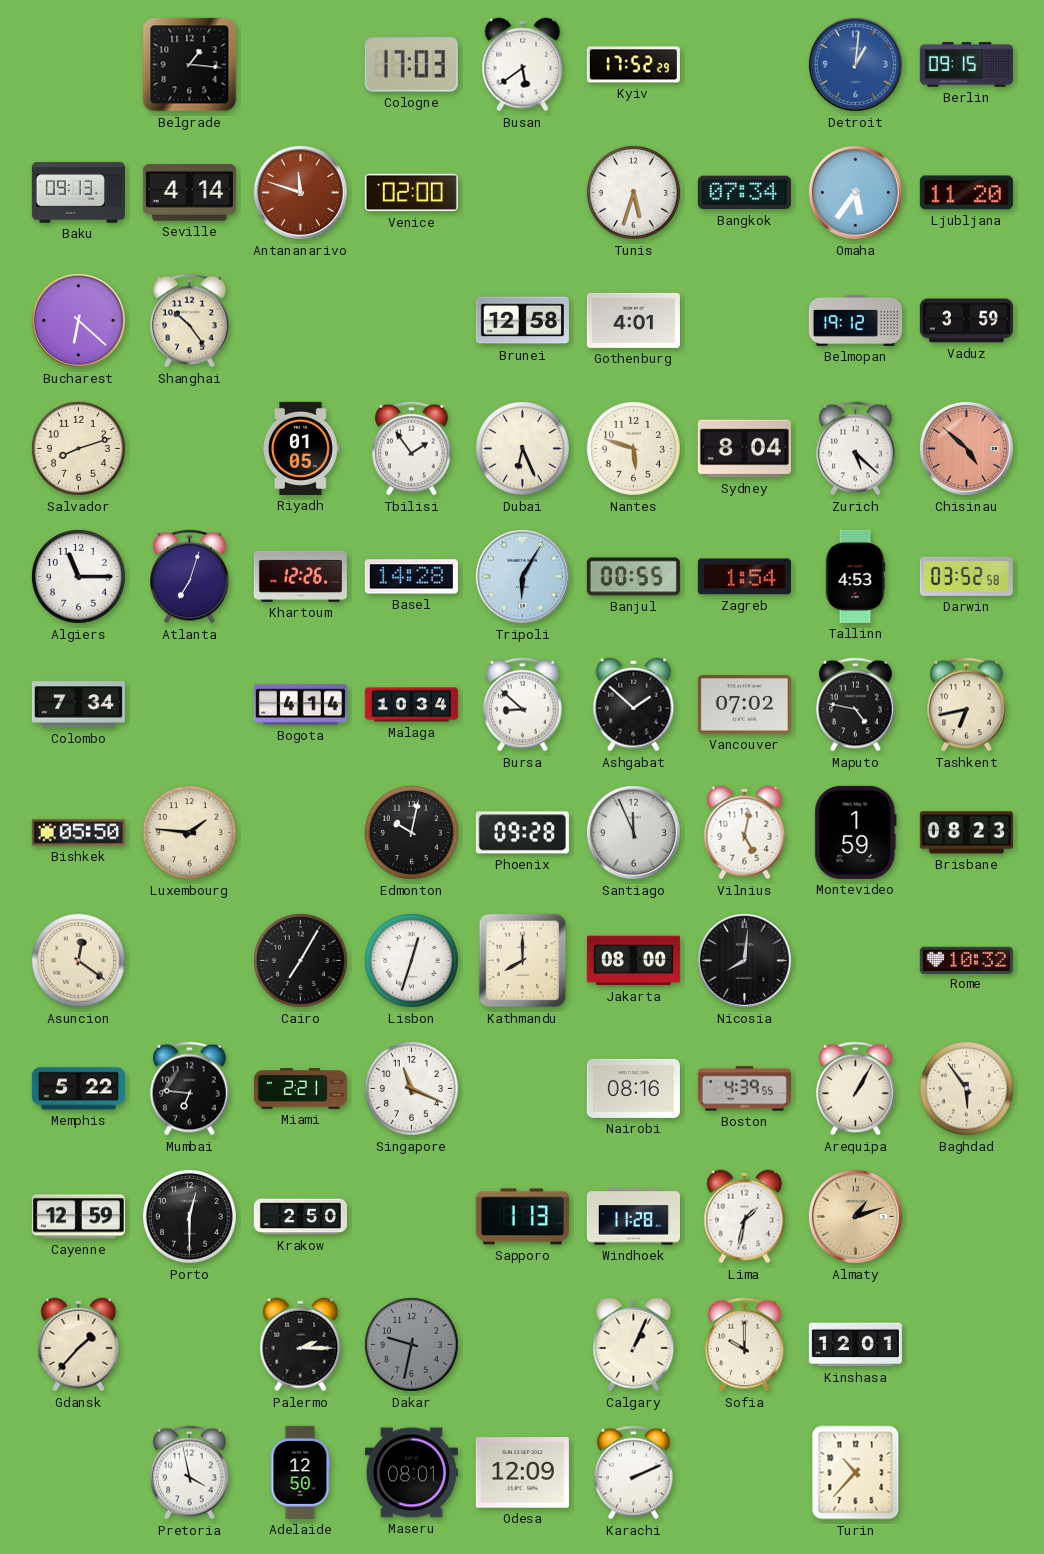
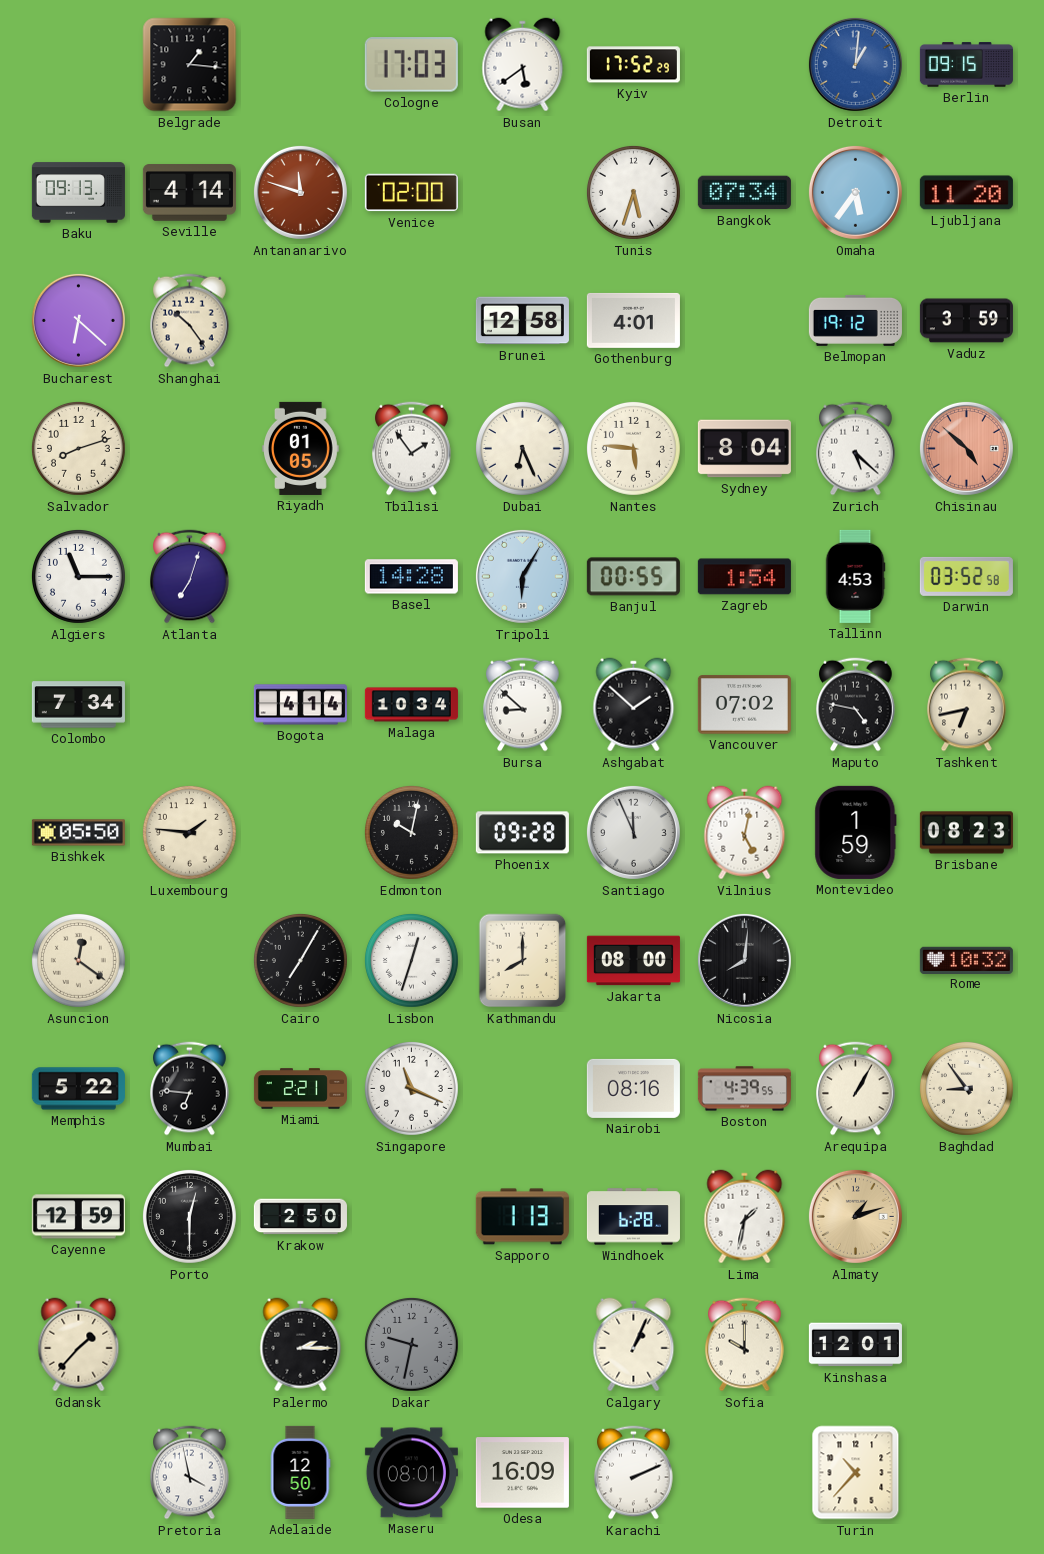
Nantes: 5:48 -> 5:46 (633, 448)
Khartoum: 12:26 -> none (300, 576)
Baghdad: 5:54 -> 8:54 (966, 1088)
Windhoek: 11:28 -> 6:28 (633, 1217)
Odesa: 12:09 -> 16:09 (522, 1473)
